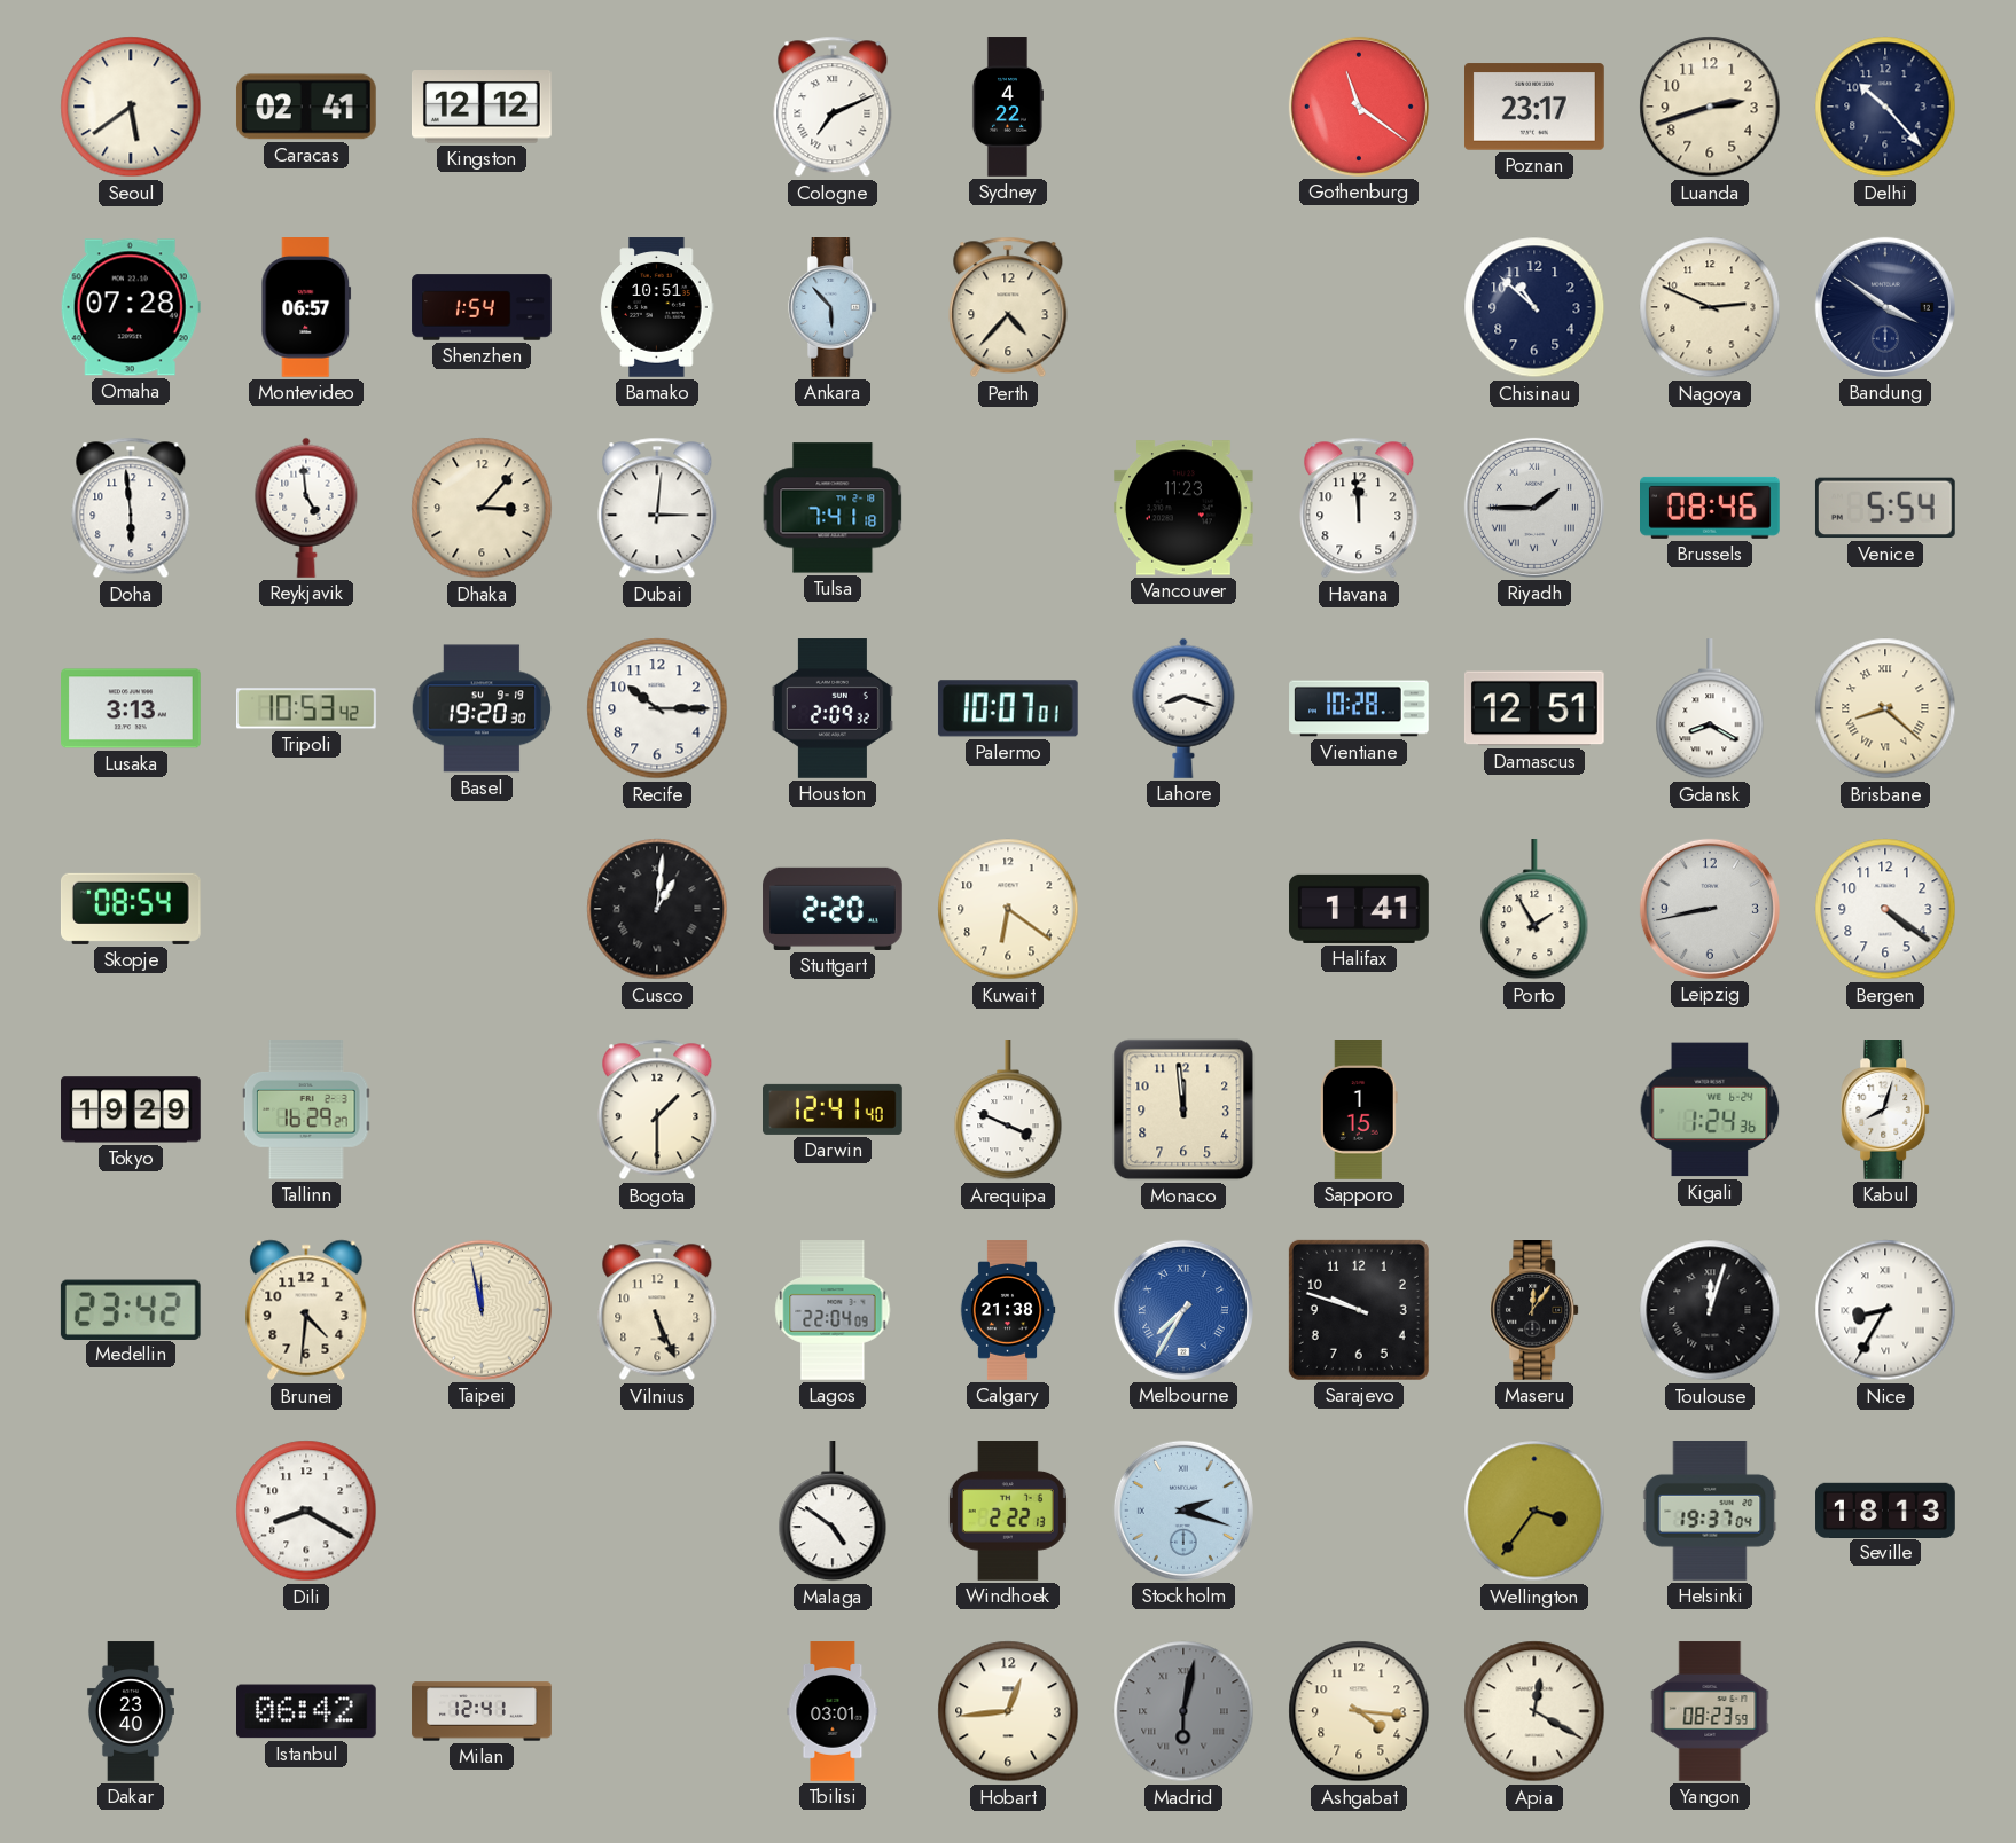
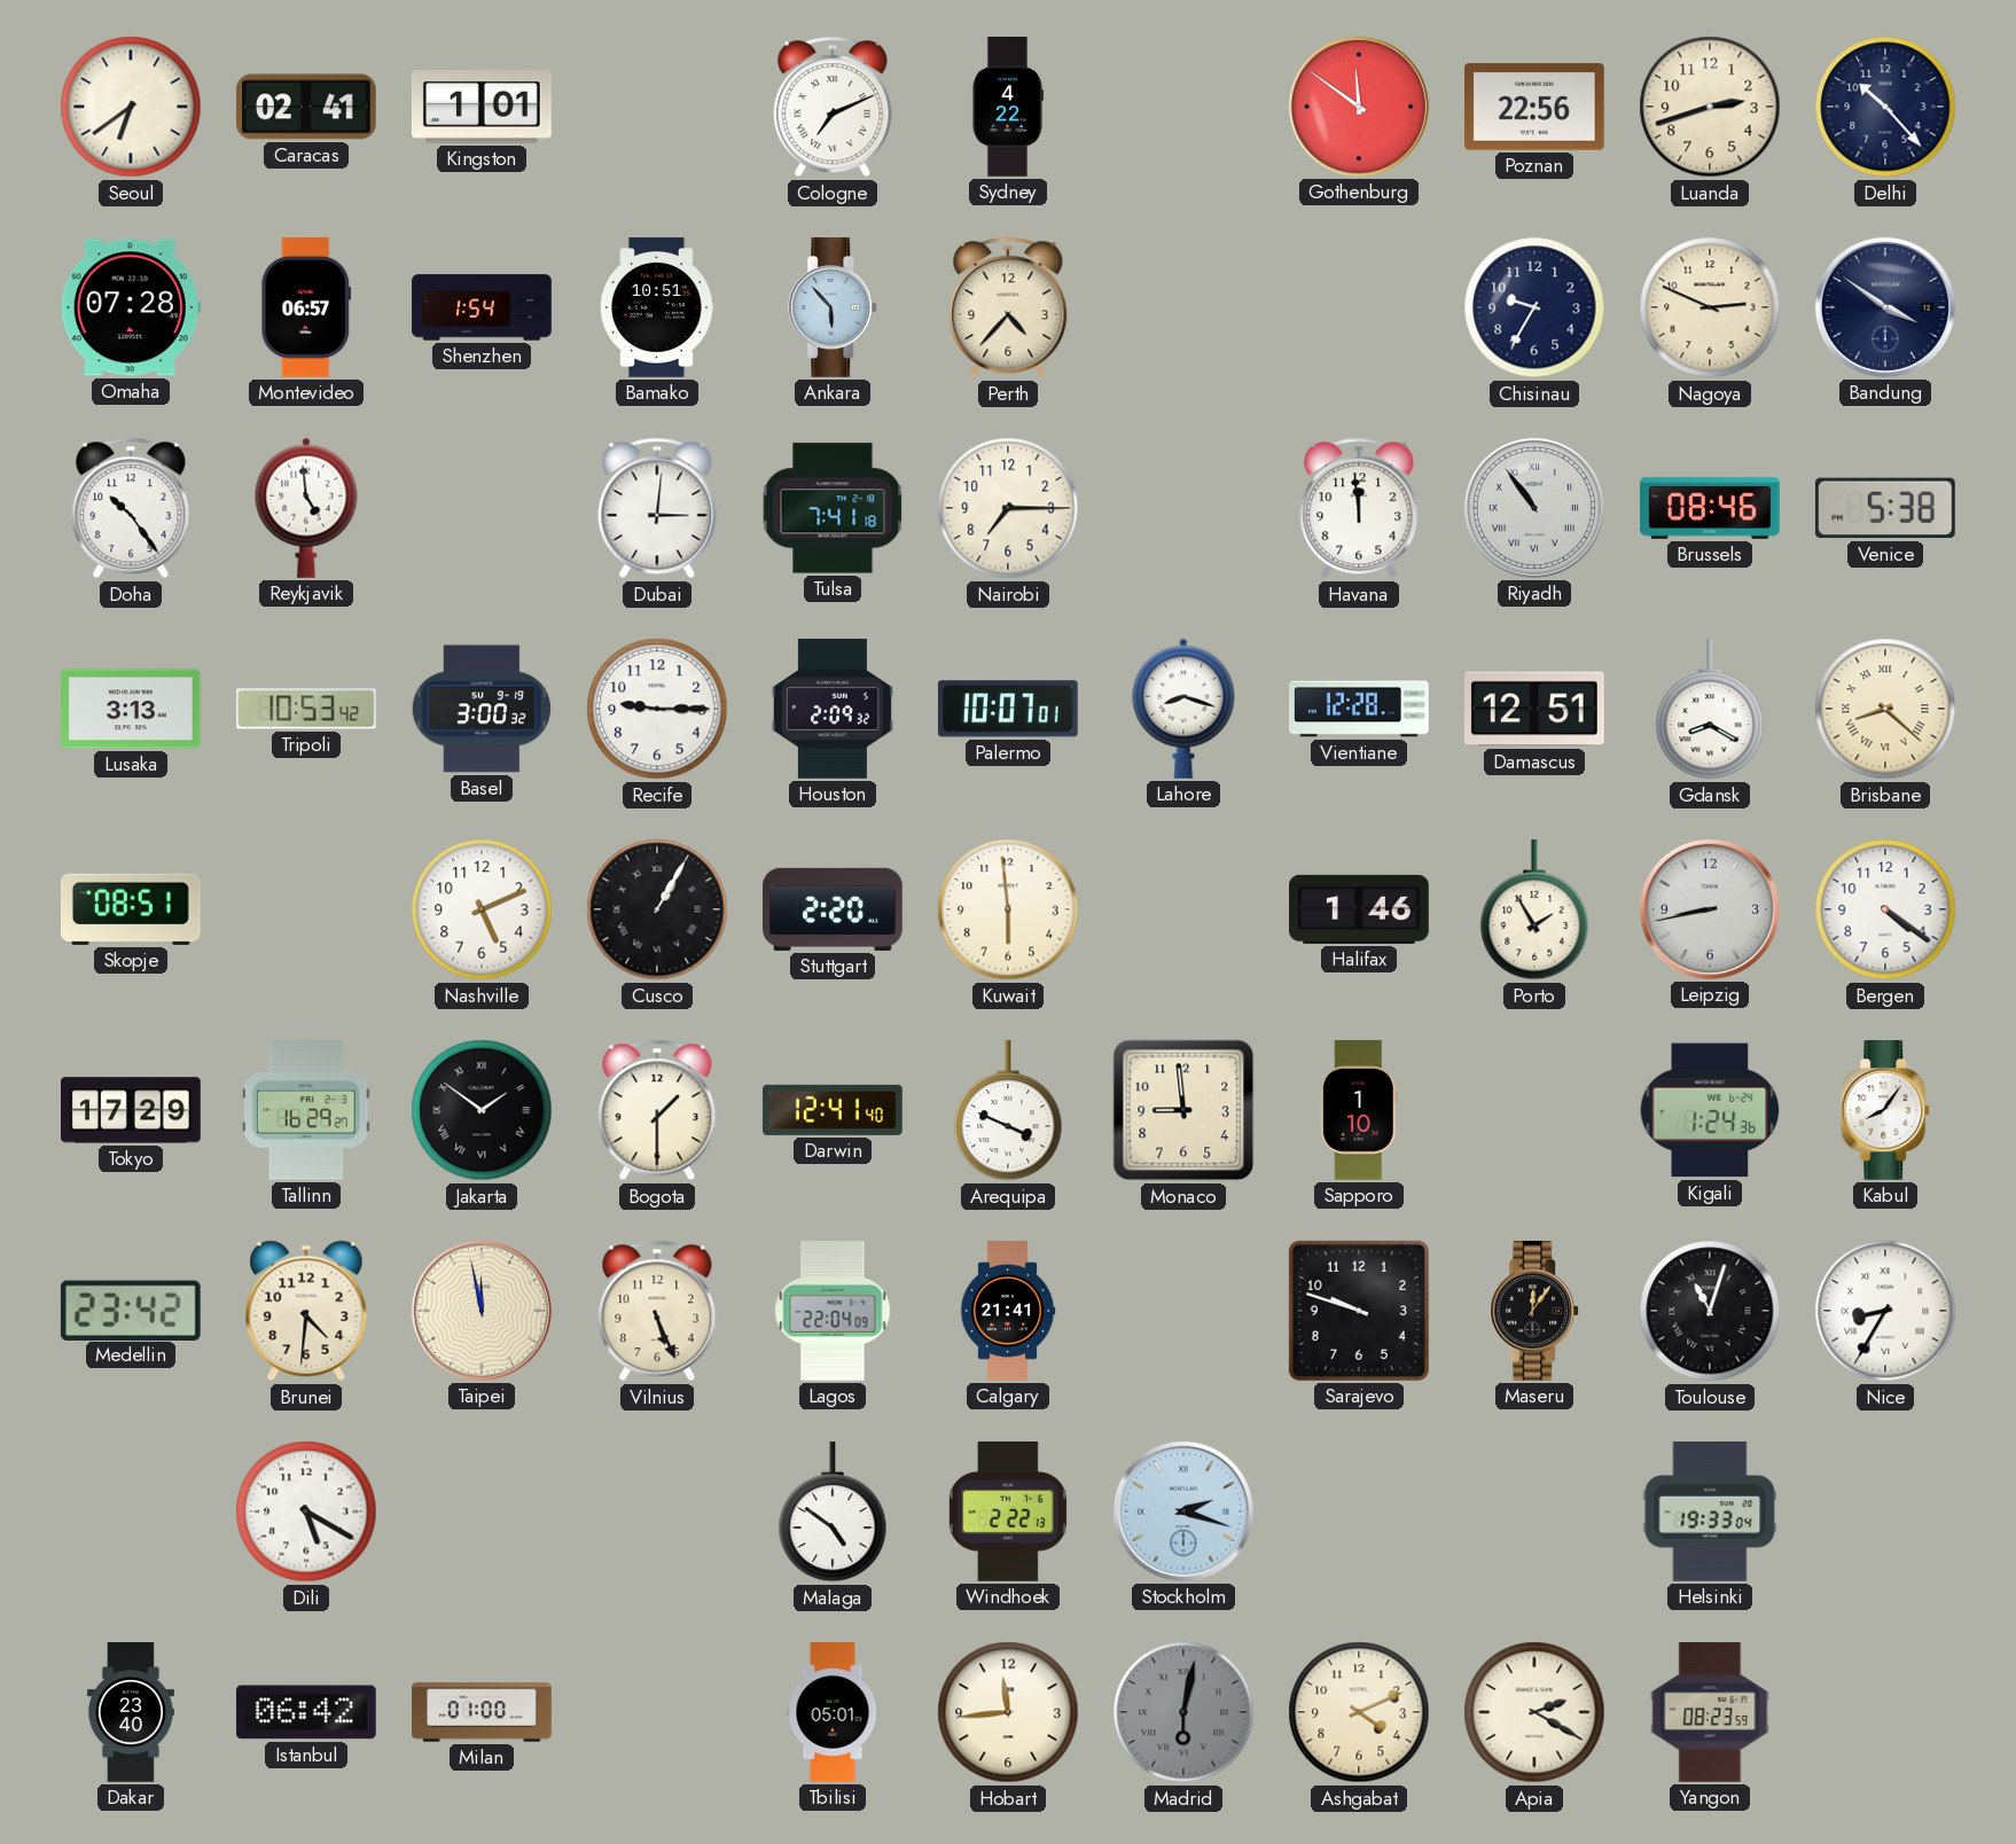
Seoul: 5:39 -> 6:39 (131, 107)
Kingston: 12:12 -> 1:01 (482, 108)
Gothenburg: 11:21 -> 11:51 (1359, 107)
Poznan: 23:17 -> 22:56 (1536, 107)
Chisinau: 10:52 -> 9:35 (1534, 307)
Doha: 5:59 -> 10:24 (131, 508)
Dhaka: 3:07 -> none (482, 508)
Nairobi: none -> 7:15 (1008, 508)
Vancouver: 11:23 -> none (1185, 508)
Riyadh: 1:45 -> 10:54 (1534, 508)
Venice: 5:54 -> 5:38 (1885, 508)
Basel: 19:20 -> 3:00 (480, 709)
Recife: 10:15 -> 9:15 (657, 709)
Vientiane: 10:28 -> 12:28 (1359, 709)
Skopje: 08:54 -> 08:51 (131, 909)
Nashville: none -> 5:11 (482, 909)
Cusco: 1:01 -> 1:05 (657, 909)
Kuwait: 6:21 -> 5:59 (1008, 909)
Halifax: 1:41 -> 1:46 (1359, 909)
Tokyo: 19:29 -> 17:29 (132, 1110)
Jakarta: none -> 1:51 (482, 1110)
Monaco: 11:59 -> 8:59 (1183, 1110)
Sapporo: 1:15 -> 1:10 (1359, 1111)
Kabul: 8:03 -> 8:06 (1886, 1111)
Calgary: 21:38 -> 21:41 (1008, 1311)
Melbourne: 7:35 -> none (1183, 1310)
Toulouse: 12:03 -> 11:03 (1710, 1311)
Dili: 8:20 -> 5:20 (306, 1511)
Wellington: 3:36 -> none (1534, 1511)
Helsinki: 19:37 -> 19:33 (1710, 1513)
Seville: 18:13 -> none (1885, 1509)
Milan: 12:41 -> 01:00 (482, 1712)
Tbilisi: 03:01 -> 05:01 (833, 1712)
Hobart: 12:44 -> 11:44 (1008, 1712)
Ashgabat: 4:16 -> 4:11 (1359, 1712)
Apia: 12:20 -> 2:20 (1534, 1712)
